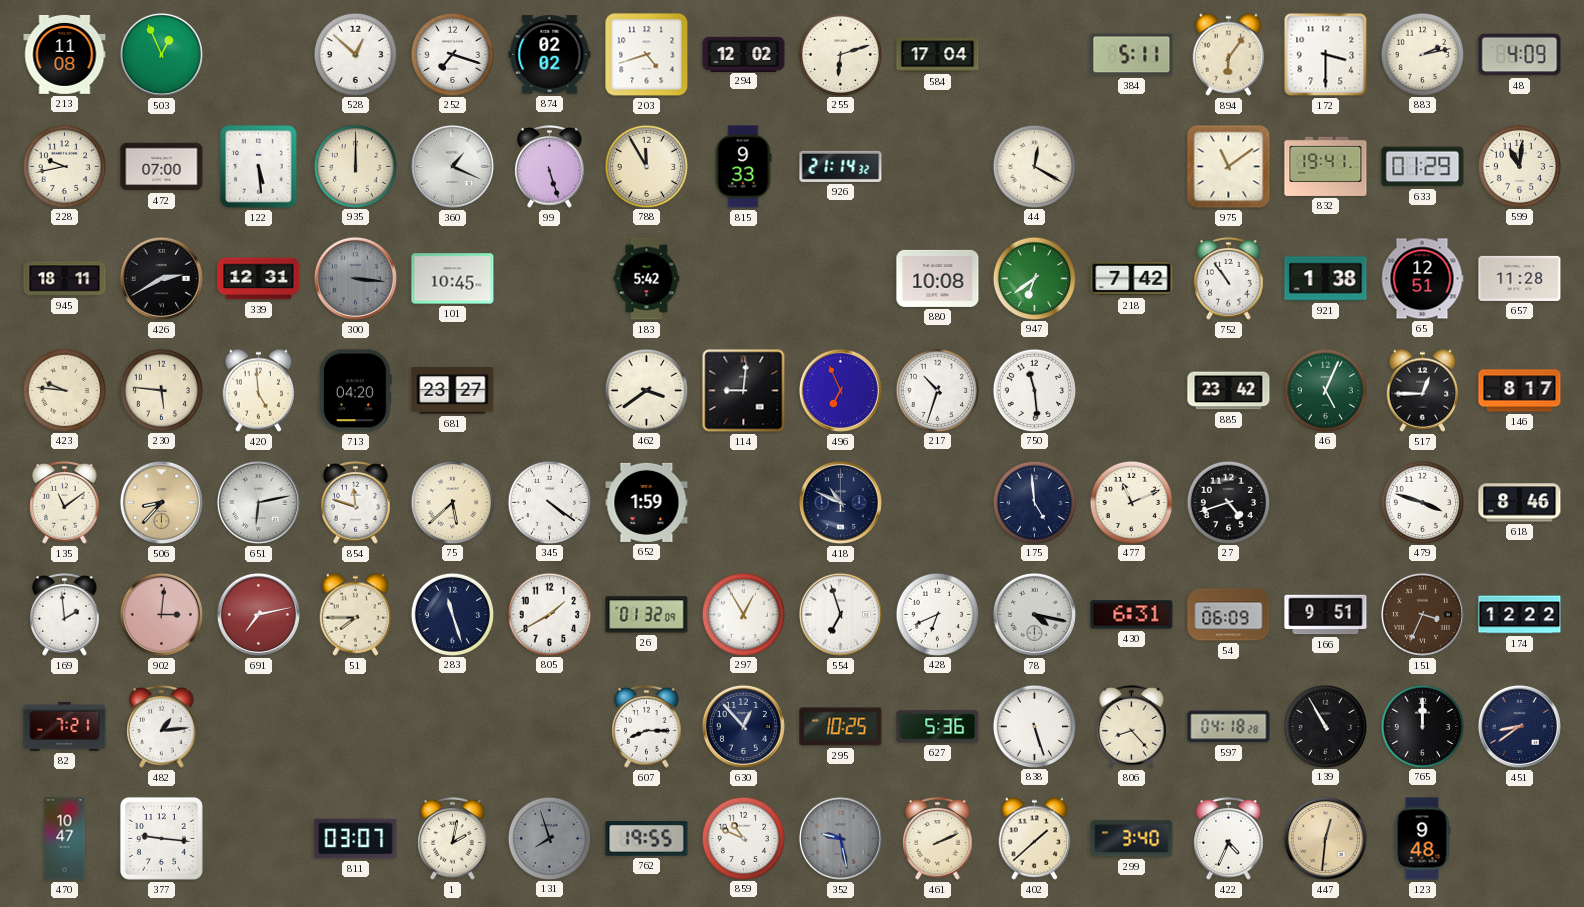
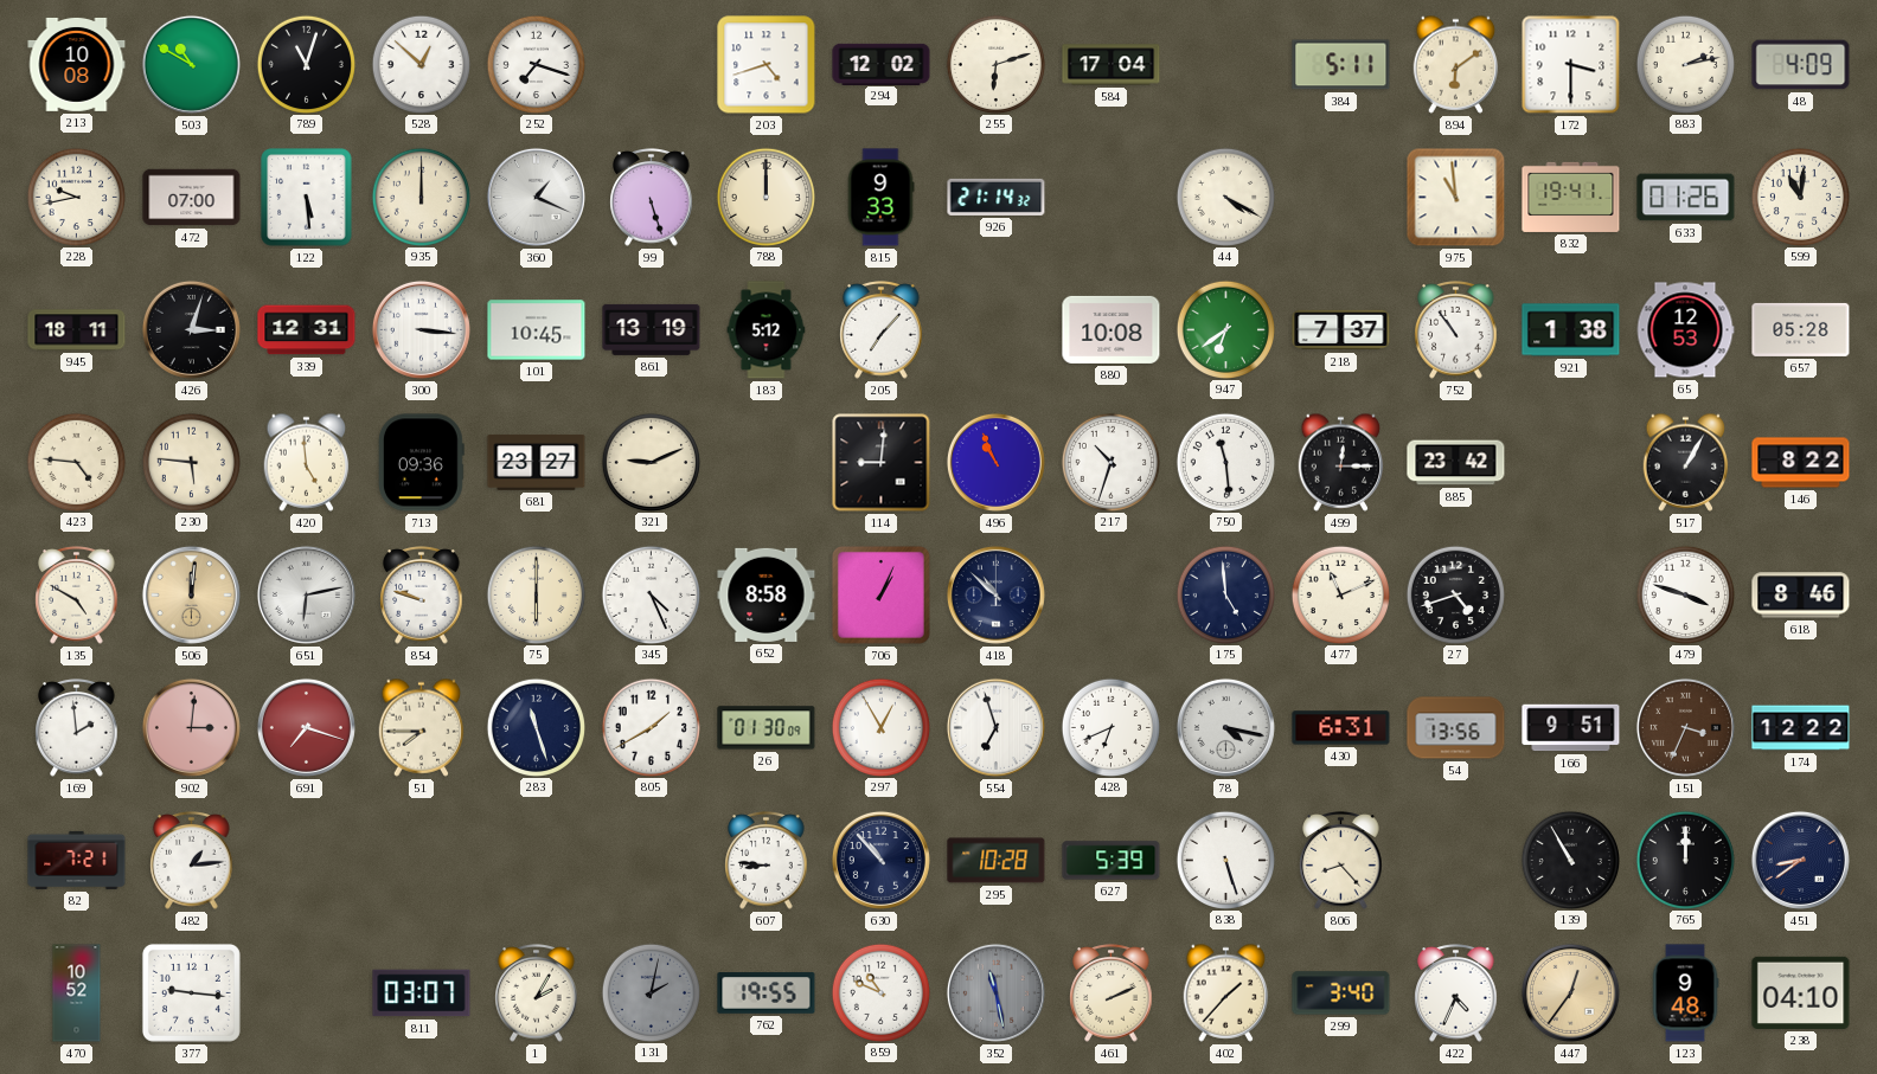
213: 11:08 -> 10:08 (77, 64)
503: 12:56 -> 10:50 (191, 64)
789: none -> 11:03 (306, 64)
874: 02:02 -> none (550, 55)
894: 6:06 -> 6:09 (1456, 64)
788: 11:55 -> 12:00 (765, 197)
44: 12:20 -> 4:20 (1225, 197)
975: 11:09 -> 10:59 (1456, 198)
633: 01:29 -> 01:26 (1686, 198)
426: 2:40 -> 3:03 (191, 329)
300 dial: grey -> white (421, 329)
861: none -> 13:19 (652, 329)
183: 5:42 -> 5:12 (767, 330)
205: none -> 7:07 (882, 330)
218: 7:42 -> 7:37 (1341, 330)
65: 12:51 -> 12:53 (1685, 330)
657: 11:28 -> 05:28 (1801, 329)
423: 9:46 -> 4:46 (76, 462)
713: 04:20 -> 09:36 (421, 463)
321: none -> 9:11 (651, 462)
462: 3:39 -> none (646, 390)
496: 6:56 -> 10:56 (995, 462)
499: none -> 12:15 (1341, 462)
46: 5:04 -> none (1325, 390)
517: 12:45 -> 1:05 (1686, 462)
146: 8:17 -> 8:22 (1801, 463)
135: 11:09 -> 4:50 (77, 596)
506: 8:37 -> 12:01 (191, 594)
854: 11:48 -> 9:48 (422, 596)
75: 5:38 -> 6:00 (536, 594)
345: 4:21 -> 4:26 (651, 594)
652: 1:59 -> 8:58 (767, 594)
706: none -> 1:04 (880, 594)
418: 10:49 -> 10:52 (995, 594)
691: 7:13 -> 7:18 (306, 727)
26: 01:32 -> 01:30 (767, 728)
54: 06:09 -> 13:56 (1456, 728)
607: 8:15 -> 8:46 (767, 861)
630: 12:53 -> 10:53 (880, 860)
295: 10:25 -> 10:28 (997, 861)
627: 5:36 -> 5:39 (1112, 861)
597: 04:18 -> none (1229, 727)
470: 10:47 -> 10:52 (77, 993)
1: 2:02 -> 2:05 (537, 993)
131: 7:57 -> 2:02 (651, 992)
352: 9:28 -> 11:28 (995, 992)
402: 1:38 -> 1:37 (1226, 992)
447: 12:31 -> 12:36 (1570, 992)
238: none -> 04:10 (1801, 992)
